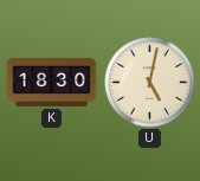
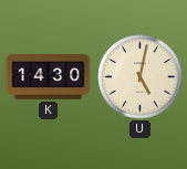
K: 18:30 -> 14:30 (49, 76)
